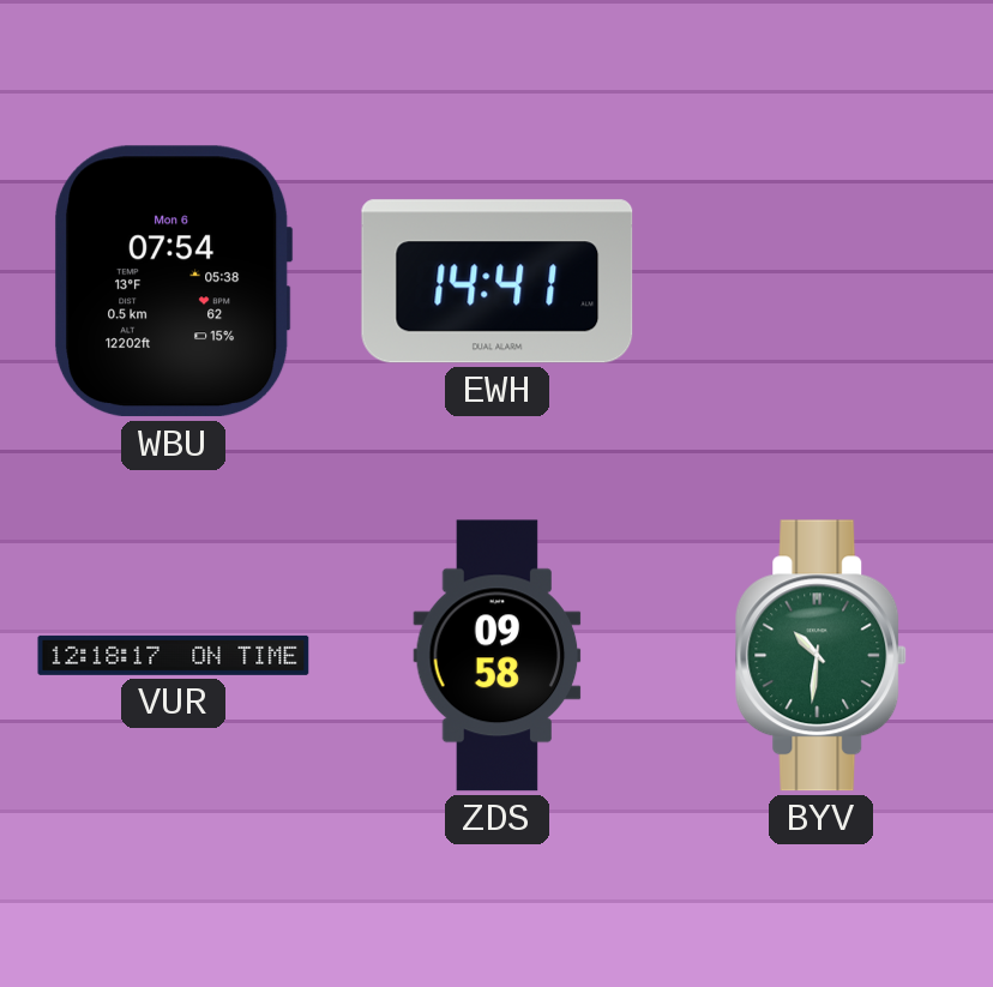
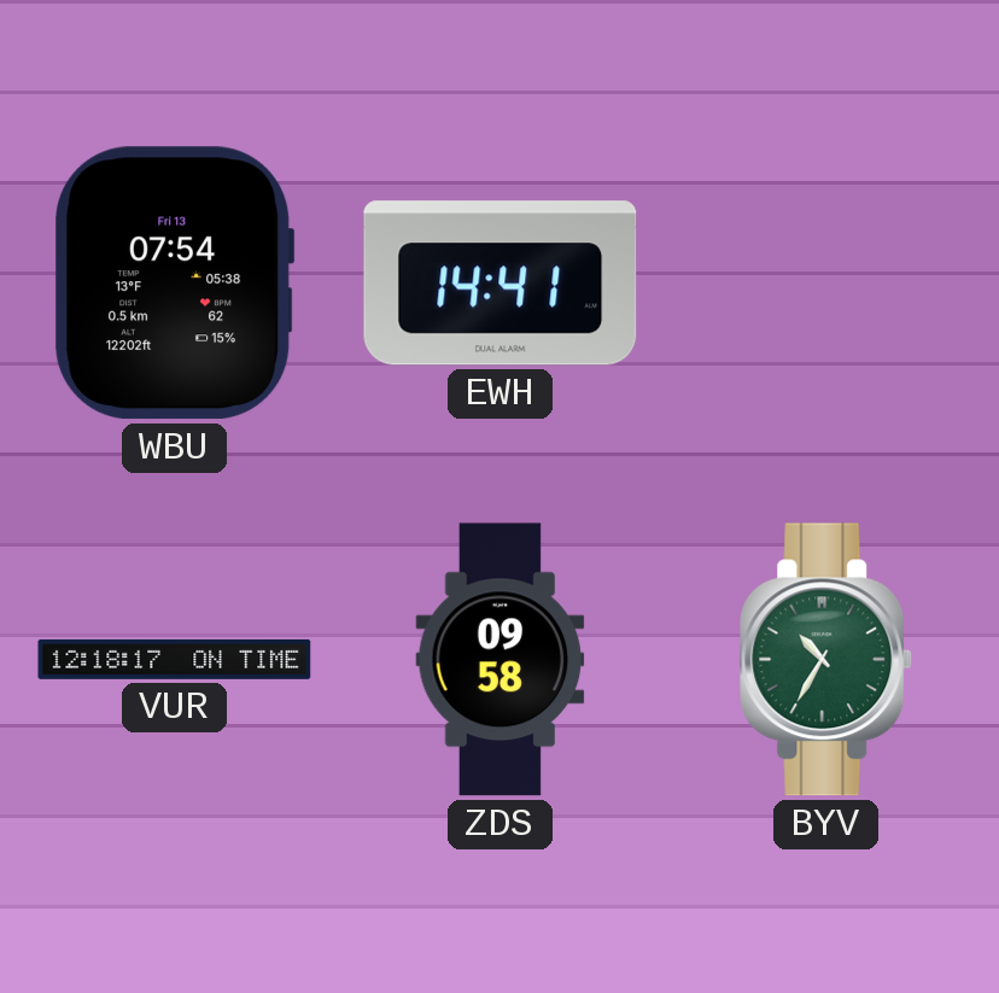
WBU date: Mon 6 -> Fri 13 (175, 284)
BYV: 10:31 -> 10:35 (826, 660)
